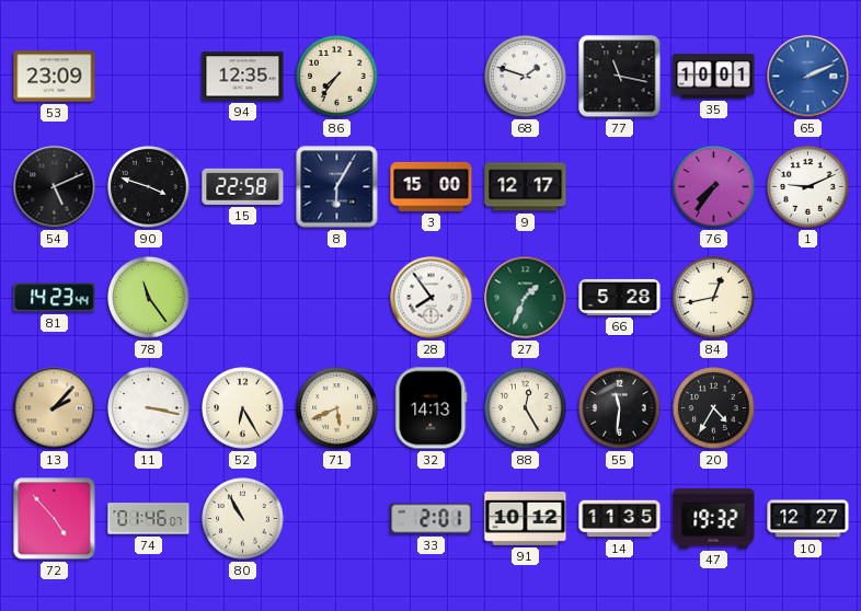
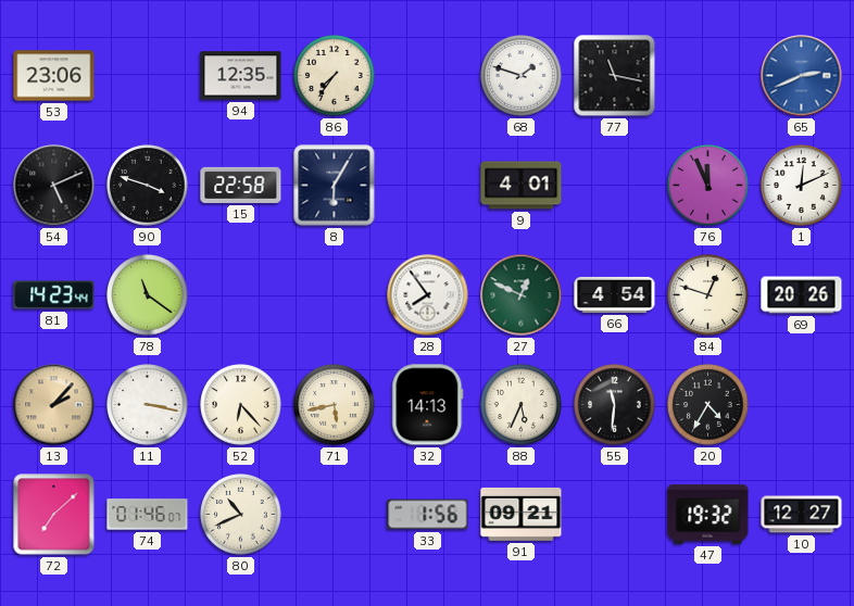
53: 23:09 -> 23:06 (54, 76)
35: 10:01 -> none (714, 77)
65: 2:11 -> 2:41 (802, 76)
3: 15:00 -> none (432, 186)
9: 12:17 -> 4:01 (522, 186)
76: 7:36 -> 11:56 (708, 186)
1: 9:11 -> 12:11 (802, 186)
78: 11:24 -> 11:21 (148, 295)
27: 1:34 -> 12:49 (522, 295)
66: 5:28 -> 4:54 (615, 294)
84: 12:43 -> 12:48 (708, 295)
69: none -> 20:26 (802, 295)
52: 6:25 -> 6:23 (241, 405)
71: 5:41 -> 5:43 (335, 405)
88: 12:25 -> 5:34 (522, 405)
72: 4:53 -> 7:08 (54, 515)
80: 10:55 -> 10:41 (241, 515)
33: 2:01 -> 1:56 (428, 515)
91: 10:12 -> 09:21 (522, 514)
14: 11:35 -> none (620, 519)
